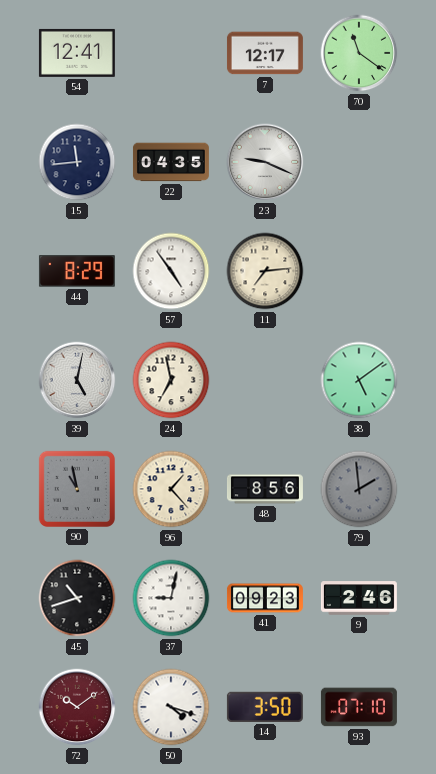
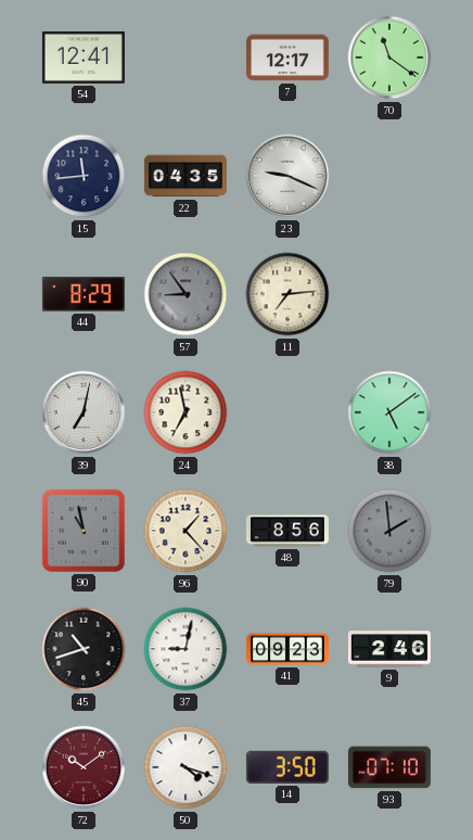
57: 4:54 -> 8:54 (186, 294)
57 dial: white -> grey (186, 294)
39: 5:02 -> 7:02 (84, 412)
